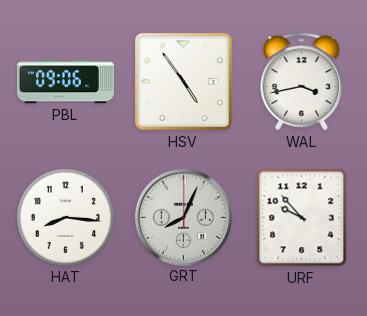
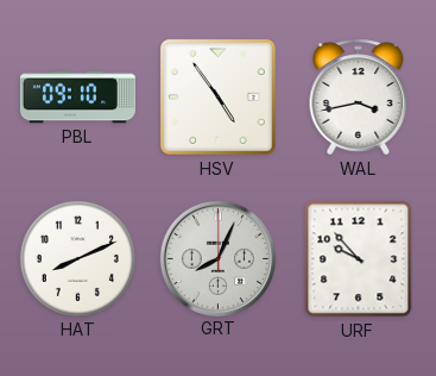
PBL: 09:06 -> 09:10 (77, 98)
HAT: 8:16 -> 8:11 (77, 258)
